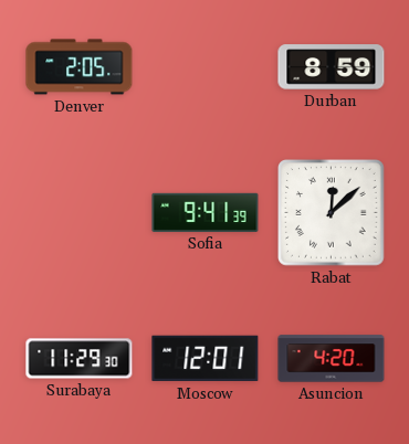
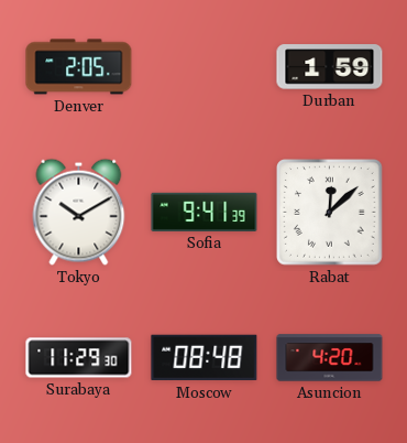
Durban: 8:59 -> 1:59 (330, 67)
Tokyo: none -> 10:10 (79, 212)
Moscow: 12:01 -> 08:48 (205, 358)
